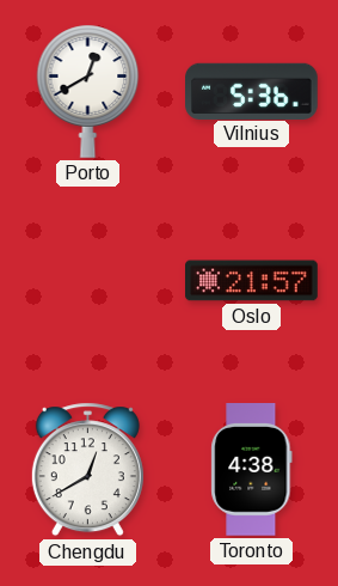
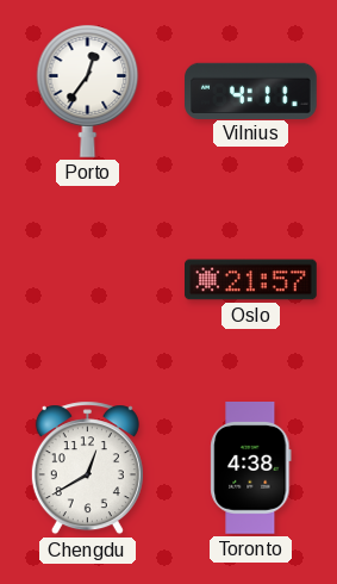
Porto: 12:40 -> 12:36 (88, 91)
Vilnius: 5:36 -> 4:11 (251, 91)
